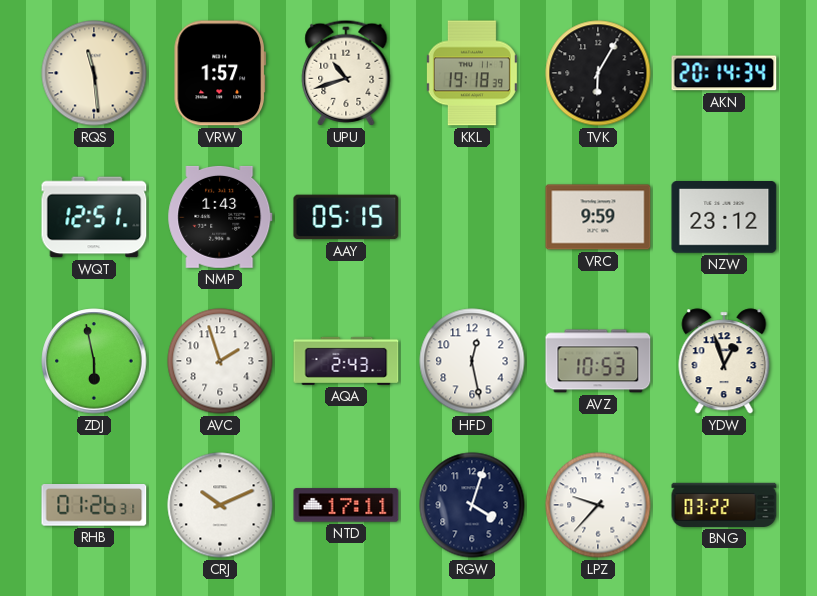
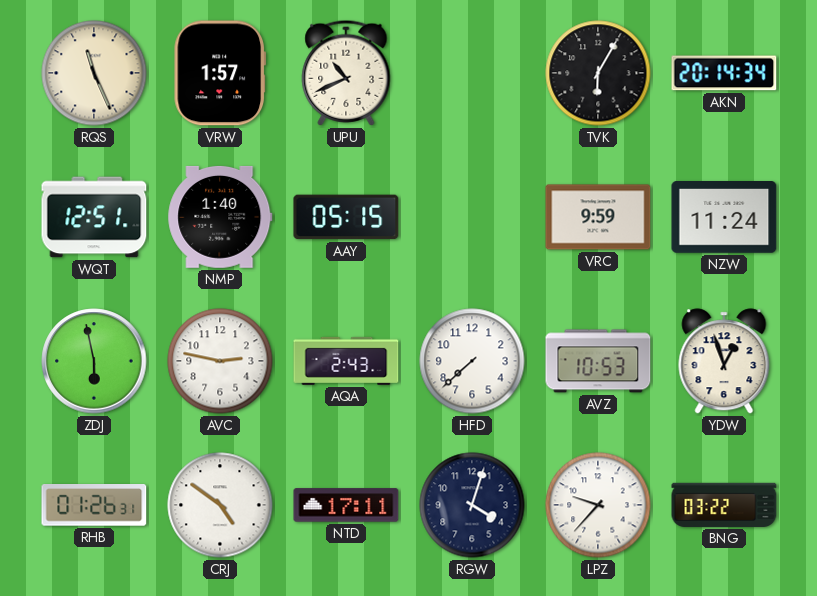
RQS: 11:29 -> 11:26 (94, 73)
UPU: 10:42 -> 10:41 (346, 73)
KKL: 19:18 -> none (472, 73)
NMP: 1:43 -> 1:40 (220, 217)
NZW: 23:12 -> 11:24 (724, 218)
AVC: 1:57 -> 2:47 (220, 361)
HFD: 12:28 -> 7:38 (472, 361)
CRJ: 10:11 -> 4:51 (220, 505)
